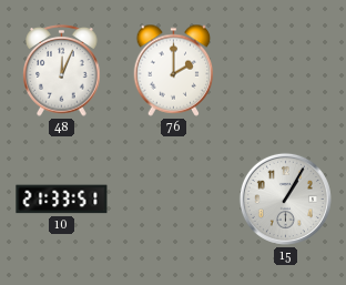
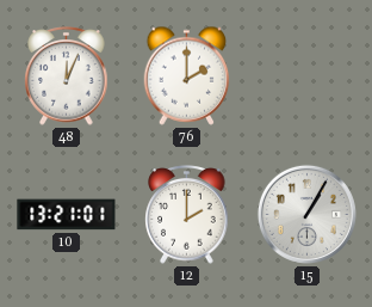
10: 21:33 -> 13:21 (67, 215)
12: none -> 2:00 (187, 215)
